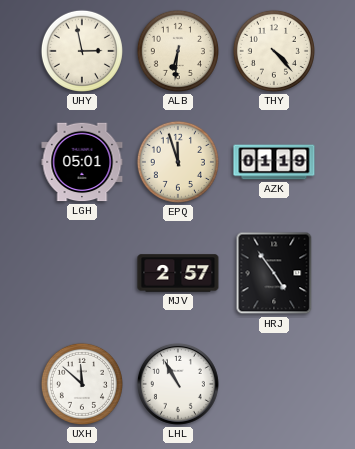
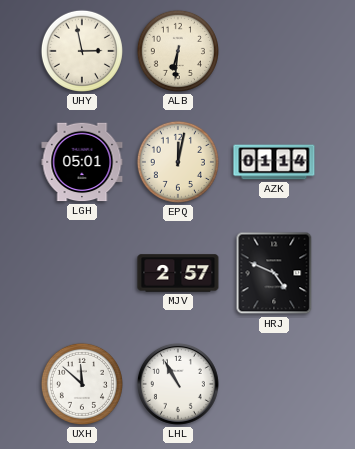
THY: 4:23 -> none (274, 51)
EPQ: 11:57 -> 12:02 (178, 162)
AZK: 01:19 -> 01:14 (274, 162)
HRJ: 4:54 -> 4:49 (274, 273)
